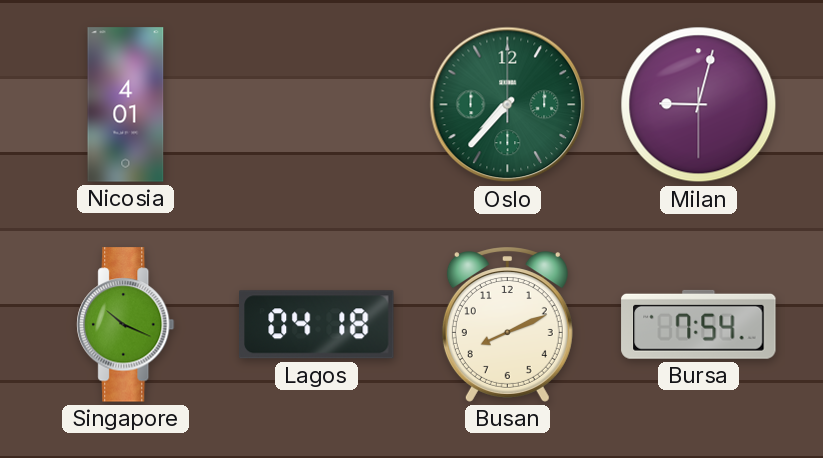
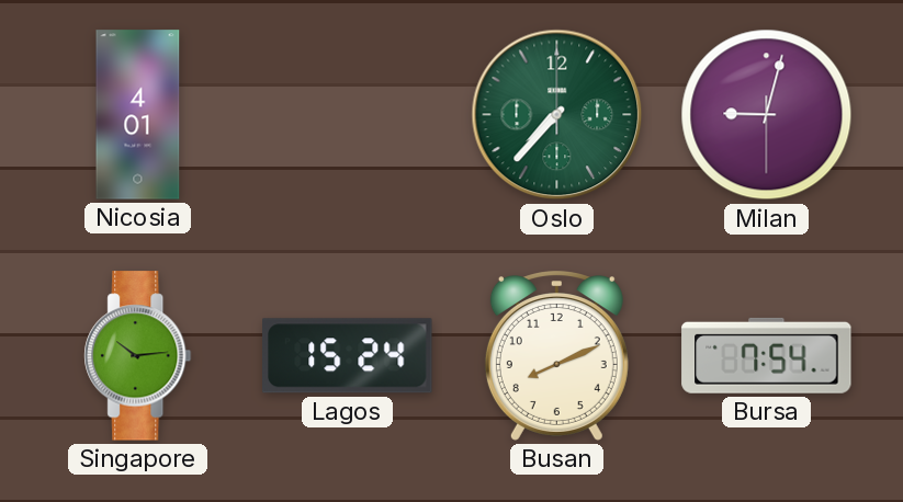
Singapore: 10:19 -> 10:14 (138, 356)
Lagos: 04:18 -> 15:24 (348, 356)
